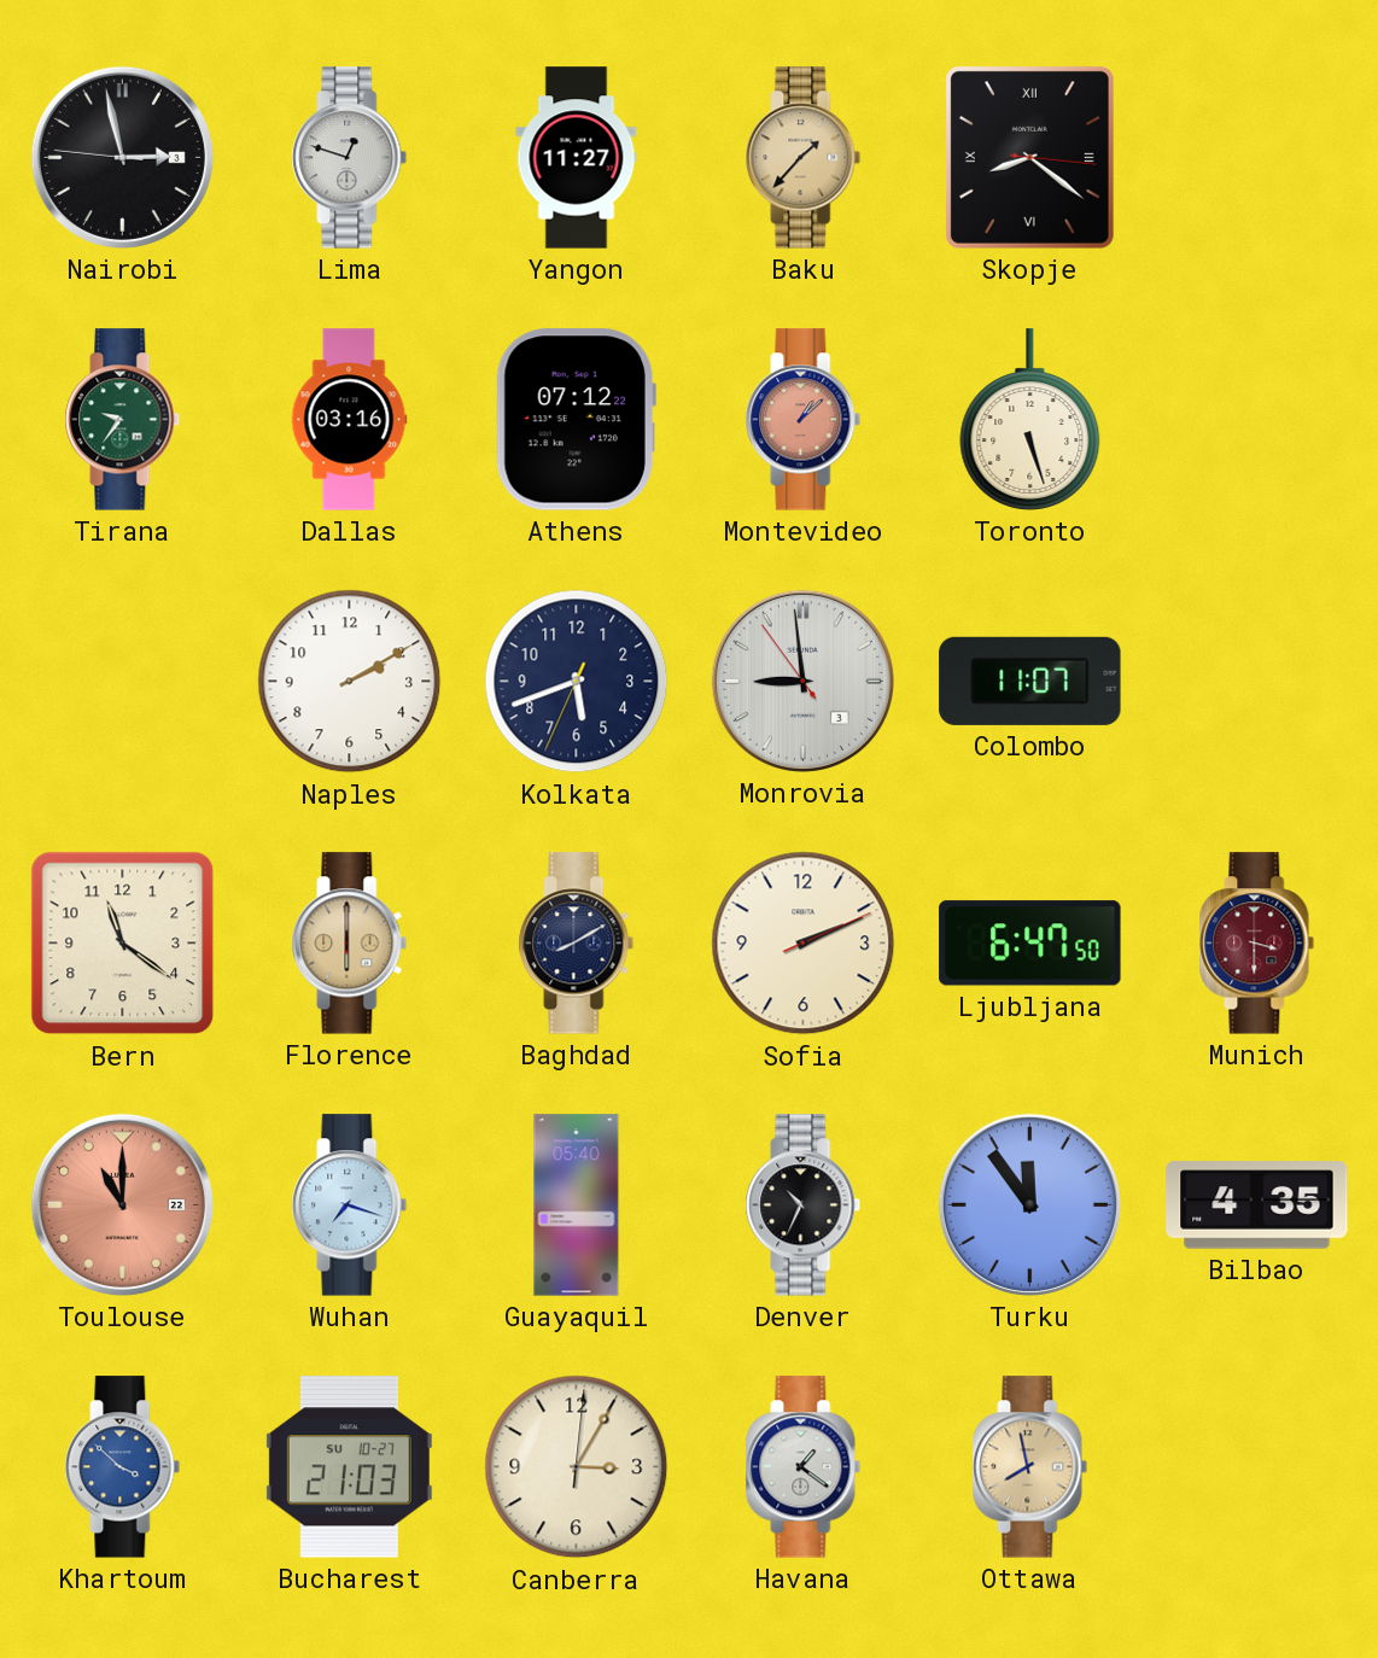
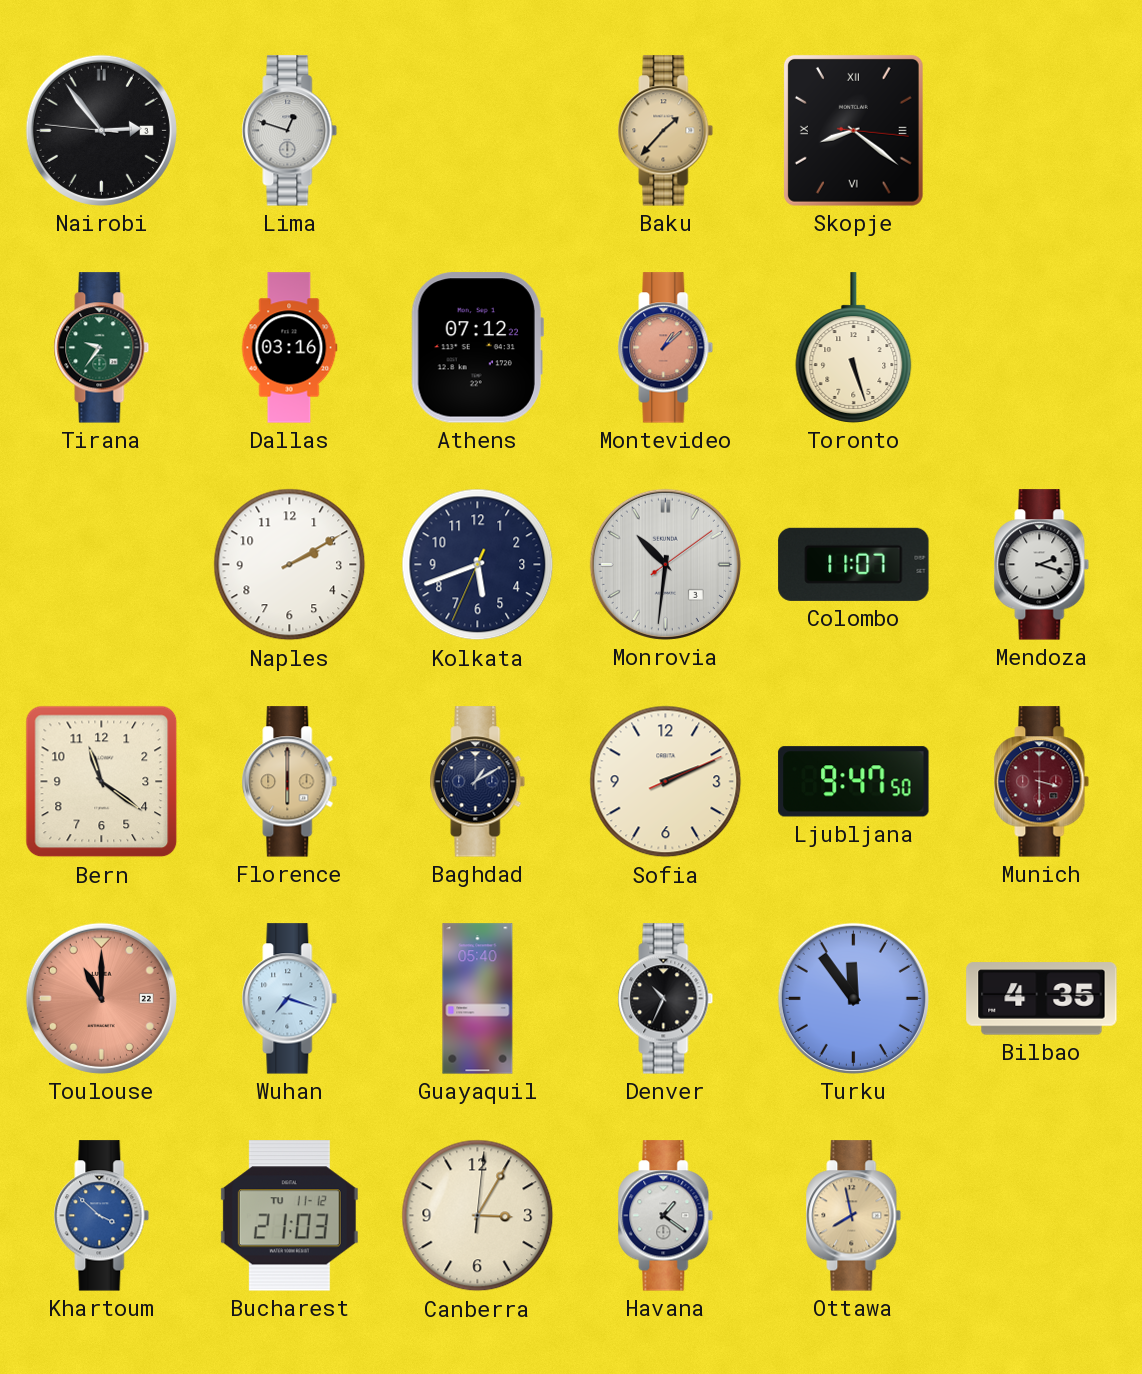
Nairobi: 2:57 -> 2:53 (101, 130)
Yangon: 11:27 -> none (577, 158)
Monrovia: 8:58 -> 10:31 (665, 564)
Mendoza: none -> 2:18 (1042, 565)
Baghdad: 8:10 -> 1:10 (478, 782)
Ljubljana: 6:47 -> 9:47 (854, 782)
Bucharest date: SU 10-27 -> TU 11-12 (289, 1216)
